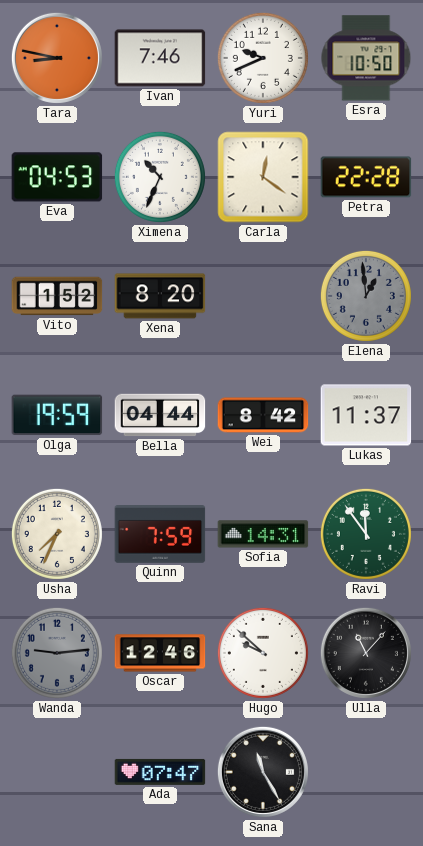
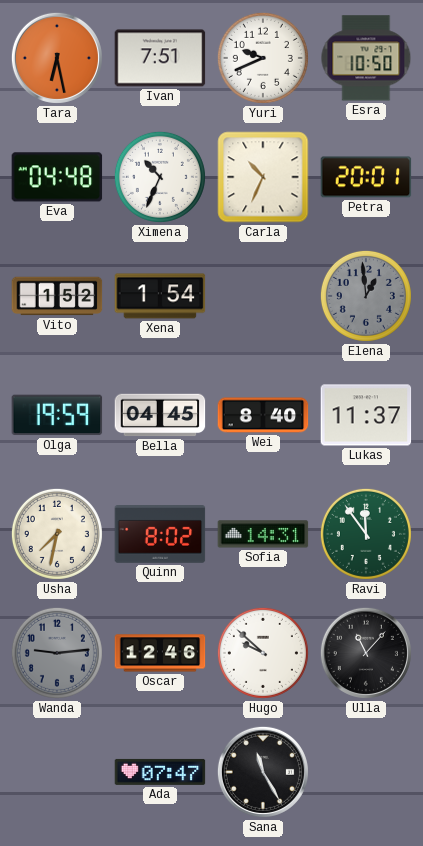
Tara: 8:47 -> 6:28 (57, 58)
Ivan: 7:46 -> 7:51 (160, 58)
Eva: 04:53 -> 04:48 (57, 177)
Carla: 12:21 -> 10:34 (263, 177)
Petra: 22:28 -> 20:01 (366, 177)
Xena: 8:20 -> 1:54 (160, 296)
Bella: 04:44 -> 04:45 (160, 415)
Wei: 8:42 -> 8:40 (263, 415)
Usha: 7:34 -> 7:32 (57, 534)
Quinn: 7:59 -> 8:02 (160, 535)
